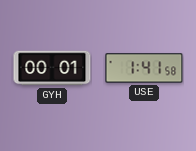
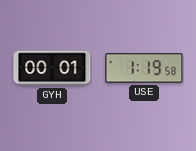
USE: 1:41 -> 1:19 (144, 68)
